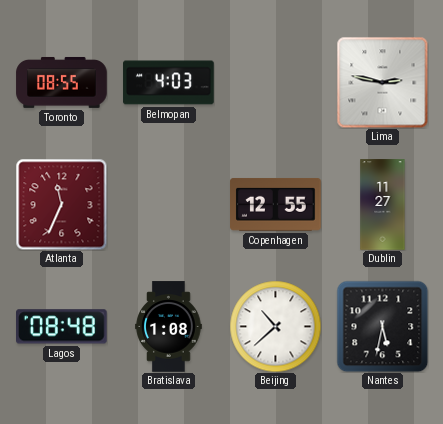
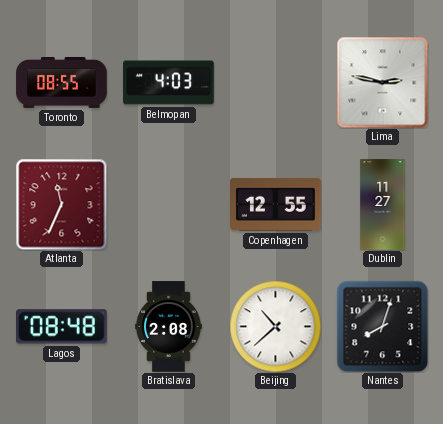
Bratislava: 1:08 -> 2:08 (169, 327)
Nantes: 5:32 -> 8:03 (382, 326)
